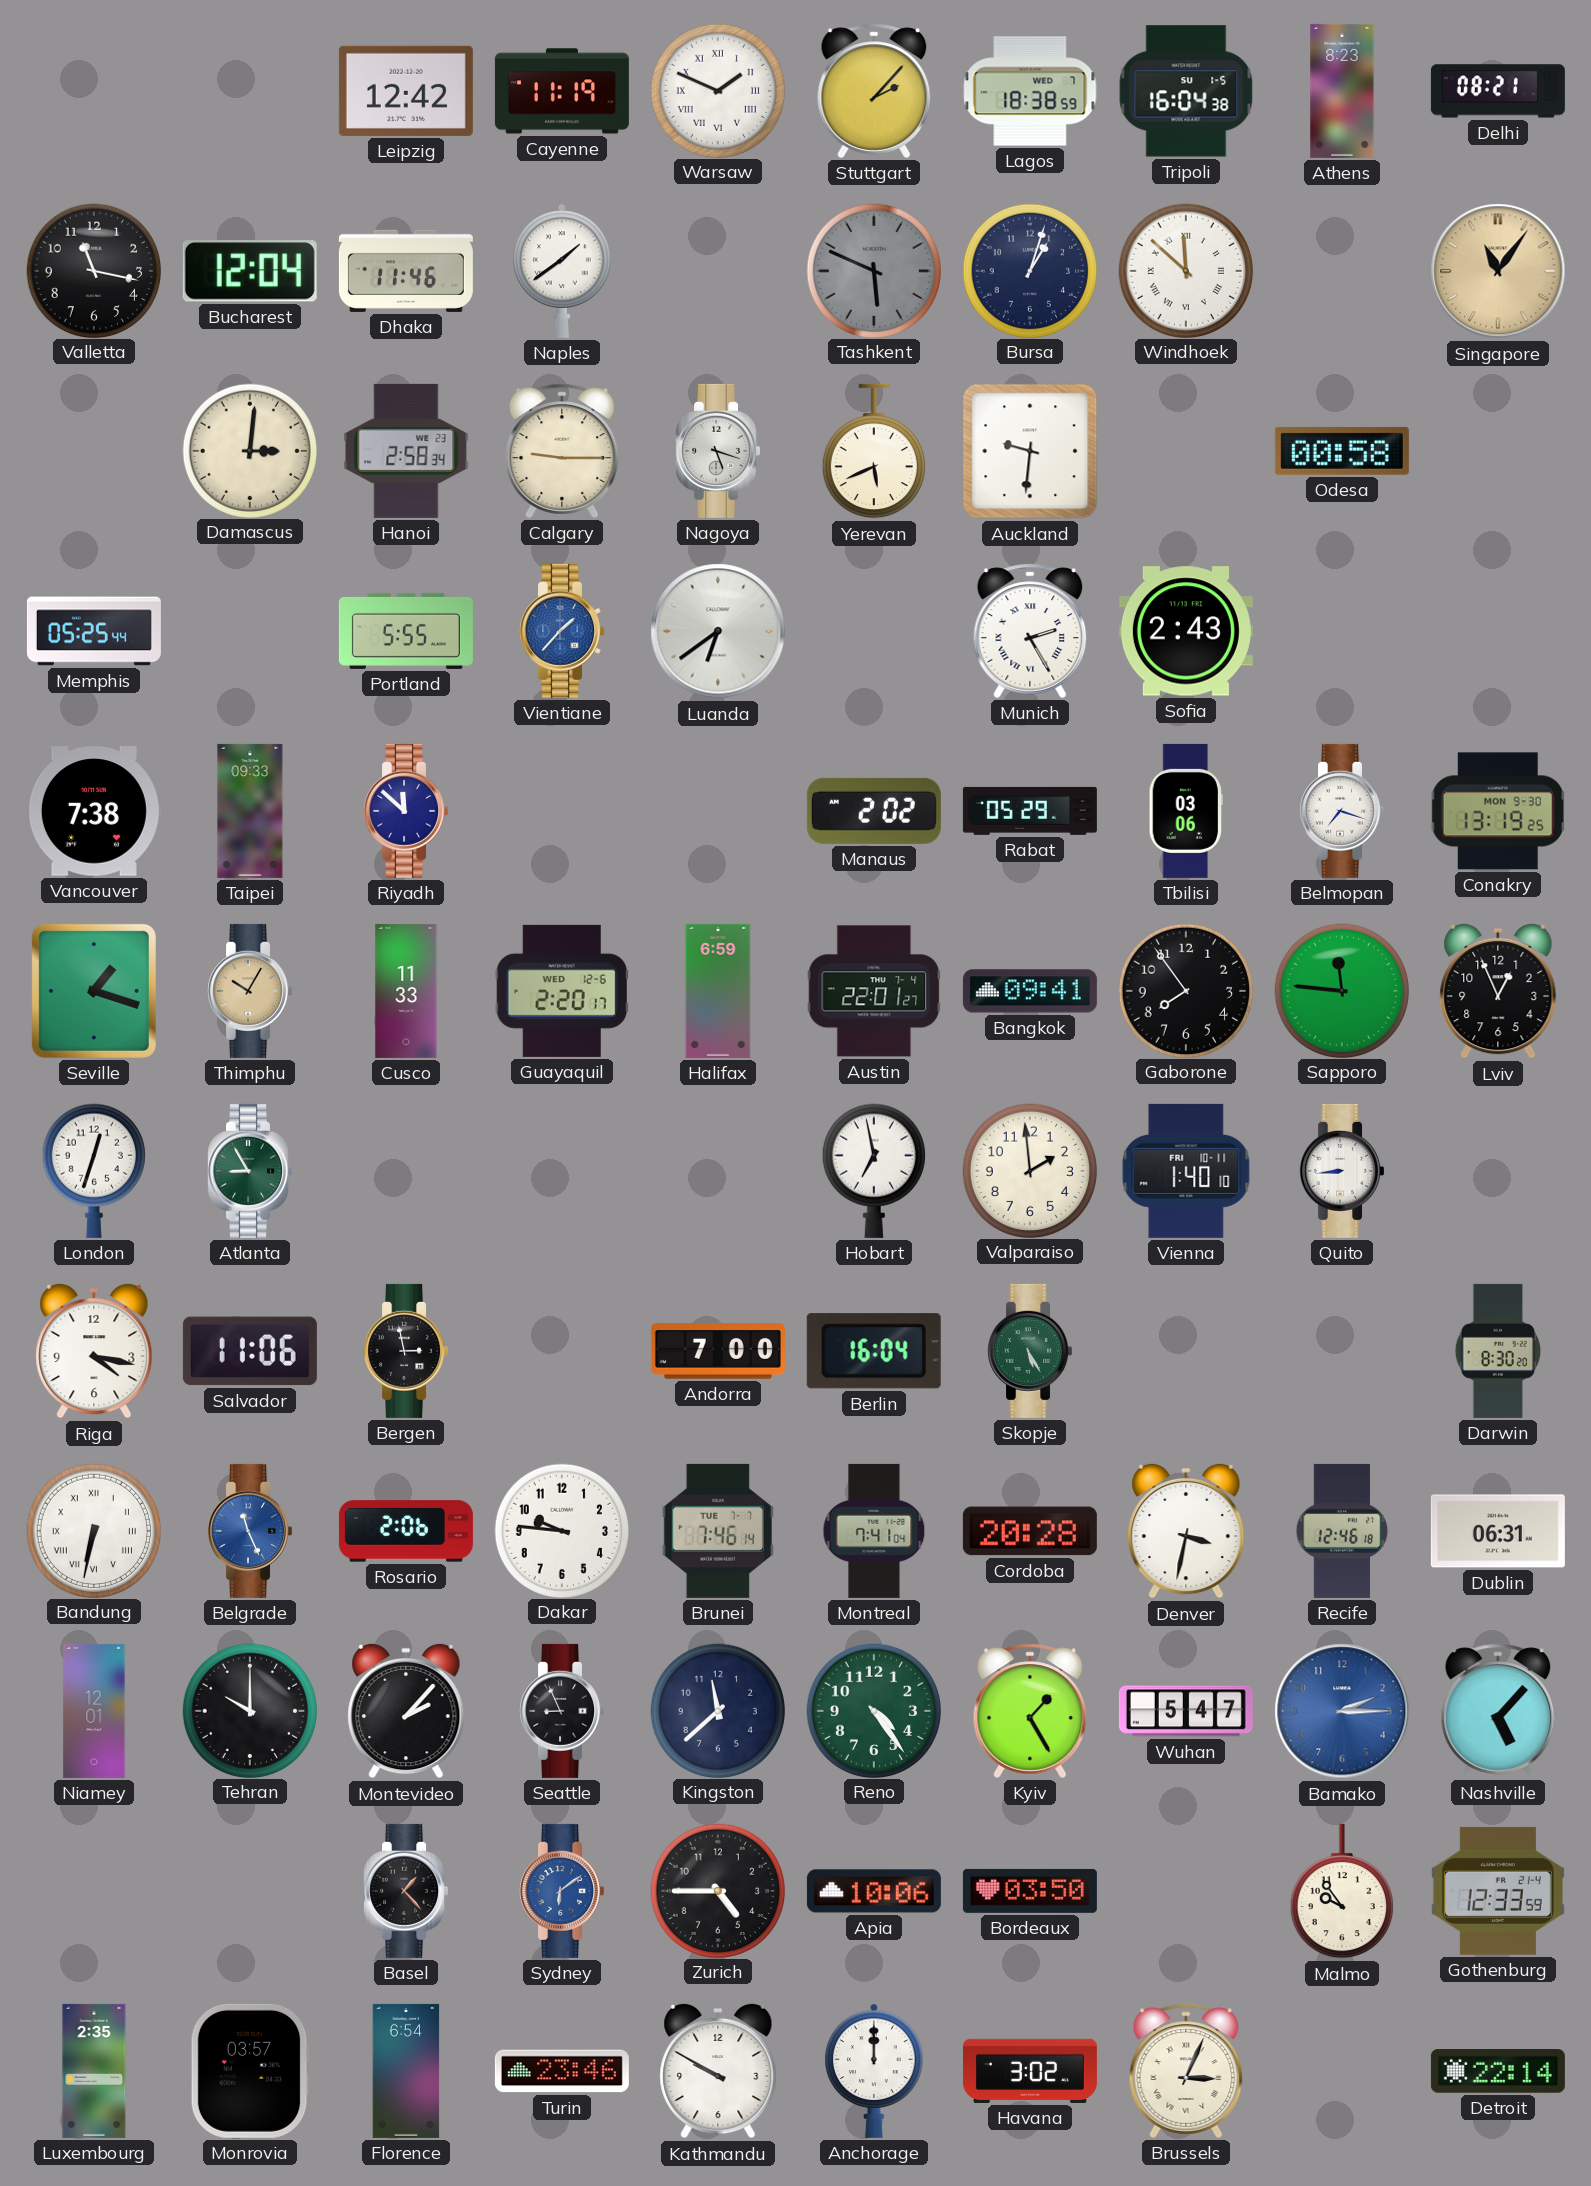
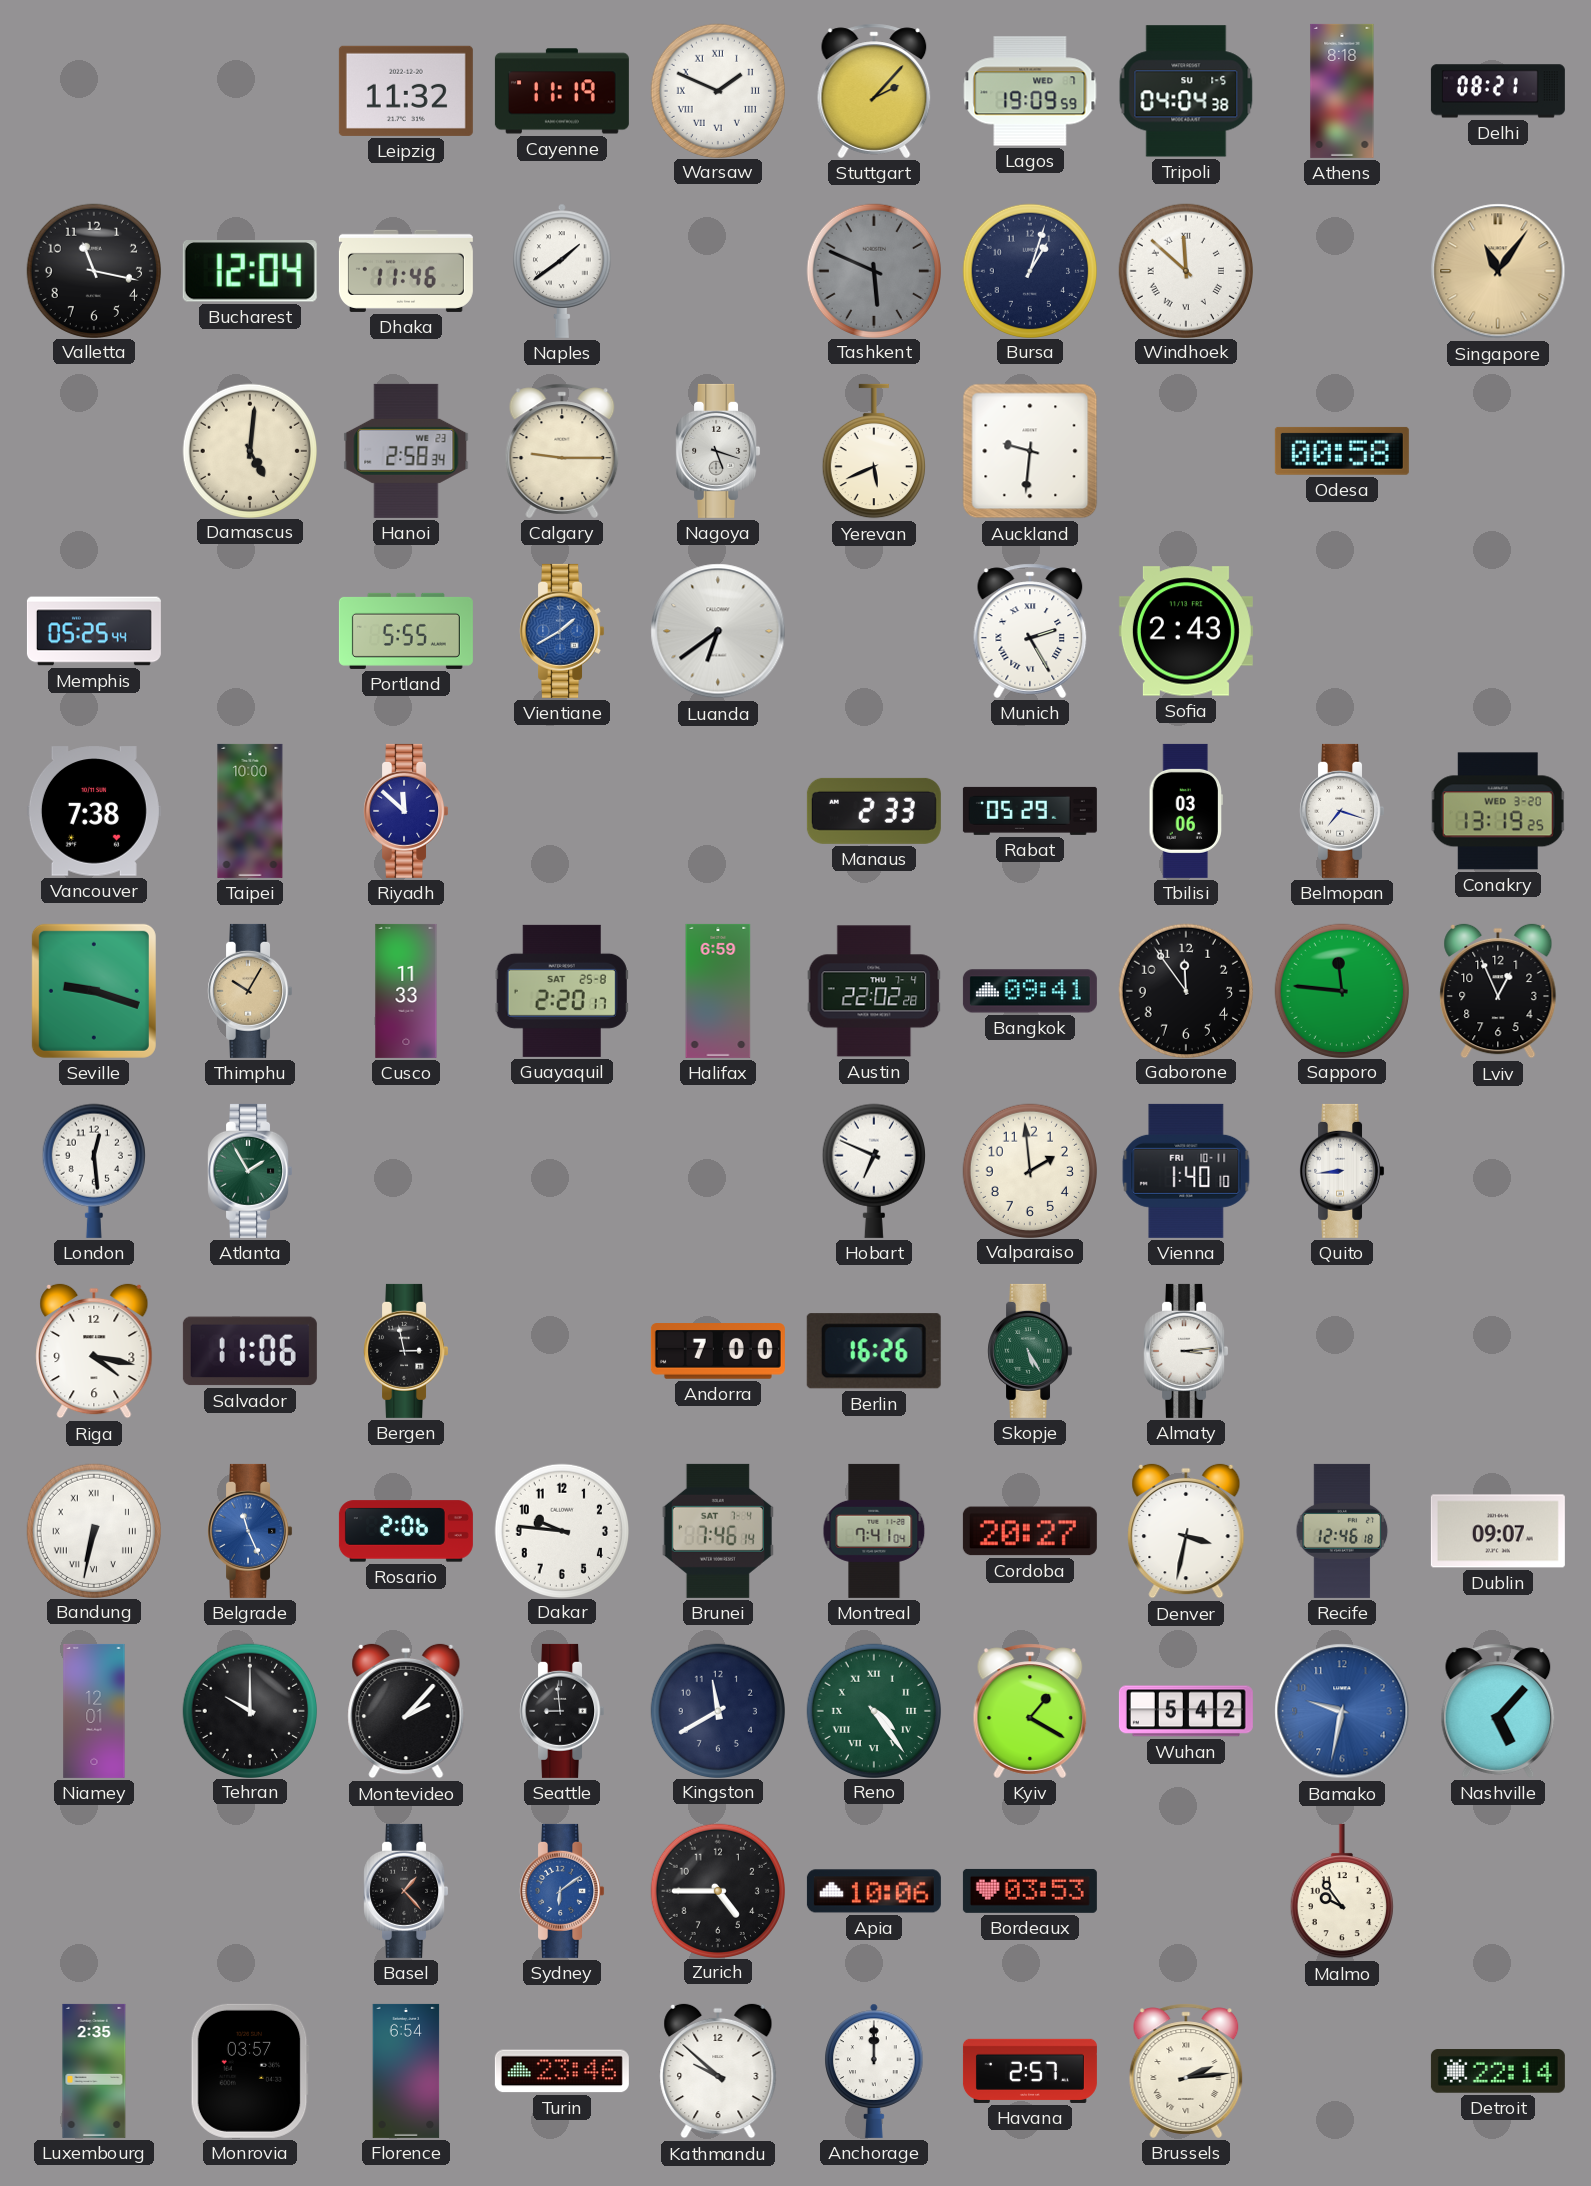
Leipzig: 12:42 -> 11:32 (406, 91)
Lagos: 18:38 -> 19:09 (1030, 91)
Tripoli: 16:04 -> 04:04 (1186, 91)
Athens: 8:23 -> 8:18 (1342, 91)
Damascus: 3:01 -> 5:01 (249, 450)
Vientiane: 1:37 -> 1:40 (562, 631)
Taipei: 09:33 -> 10:00 (250, 811)
Manaus: 2:02 -> 2:33 (874, 811)
Conakry date: MON 9-30 -> WED 3-20 (1498, 811)
Seville: 1:18 -> 9:18 (94, 991)
Guayaquil date: WED 12-6 -> SAT 25-8 (562, 991)
Austin: 22:01 -> 22:02 (874, 991)
Gaborone: 7:54 -> 11:54 (1185, 990)
London: 12:33 -> 12:29 (94, 1171)
Atlanta: 8:55 -> 1:55 (250, 1171)
Hobart: 6:58 -> 6:49 (874, 1171)
Berlin: 16:04 -> 16:26 (874, 1351)
Almaty: none -> 3:14 (1186, 1351)
Darwin: 8:30 -> none (1497, 1351)
Brunei date: TUE 7-7 -> SAT 7-4 (718, 1531)
Cordoba: 20:28 -> 20:27 (1030, 1531)
Dublin: 06:31 -> 09:07 (1498, 1531)
Seattle: 8:56 -> 8:59 (562, 1711)
Kingston: 11:38 -> 11:40 (717, 1710)
Reno numerals: Arabic -> Roman (873, 1710)
Kyiv: 1:25 -> 1:20 (1030, 1711)
Wuhan: 5:47 -> 5:42 (1186, 1711)
Bamako: 2:15 -> 9:32 (1342, 1711)
Bordeaux: 03:50 -> 03:53 (1030, 1891)
Gothenburg: 12:33 -> none (1498, 1891)
Kathmandu: 9:50 -> 9:52 (718, 2071)
Havana: 3:02 -> 2:57 (1030, 2071)
Brussels: 3:04 -> 2:14 (1186, 2071)
